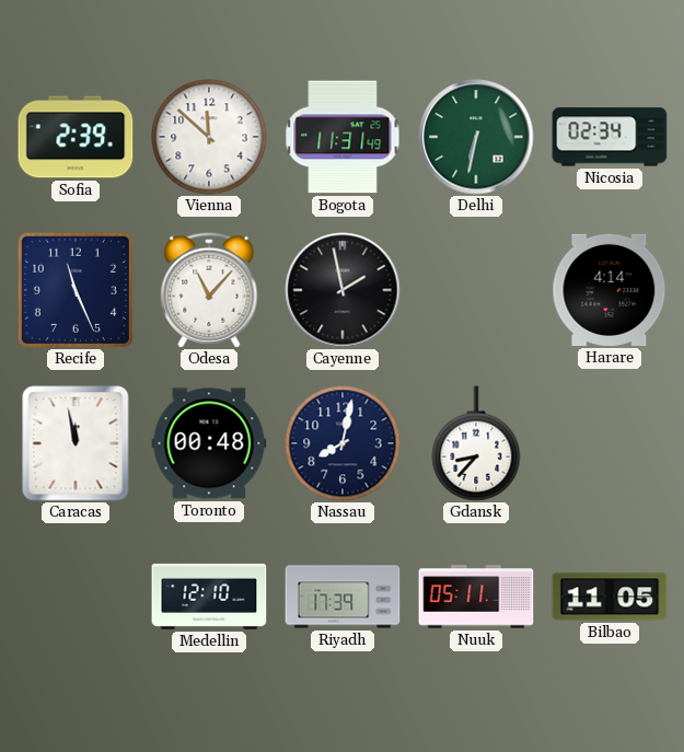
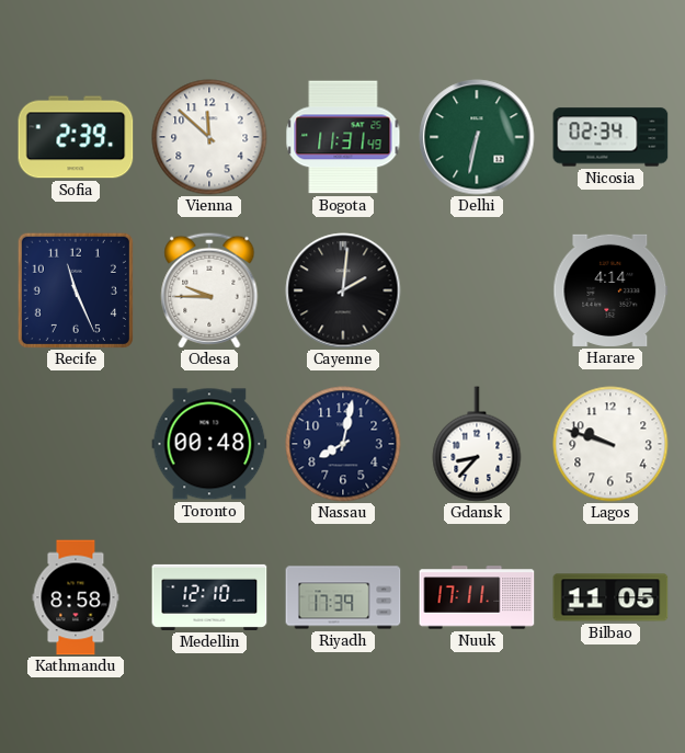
Odesa: 11:07 -> 9:45 (209, 290)
Cayenne: 1:58 -> 2:01 (343, 290)
Caracas: 11:58 -> none (76, 443)
Lagos: none -> 9:48 (610, 444)
Kathmandu: none -> 8:58 (76, 597)
Nuuk: 05:11 -> 17:11 (477, 597)
